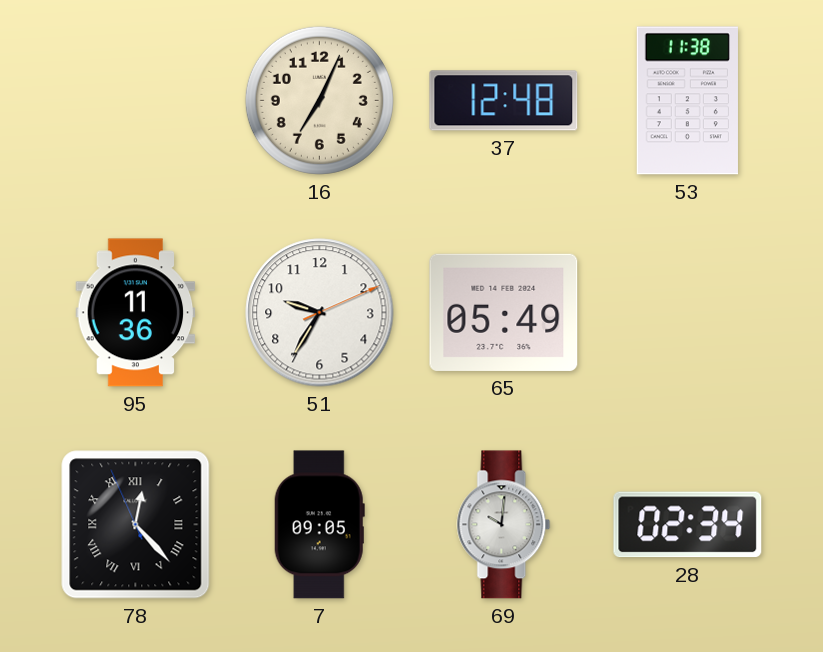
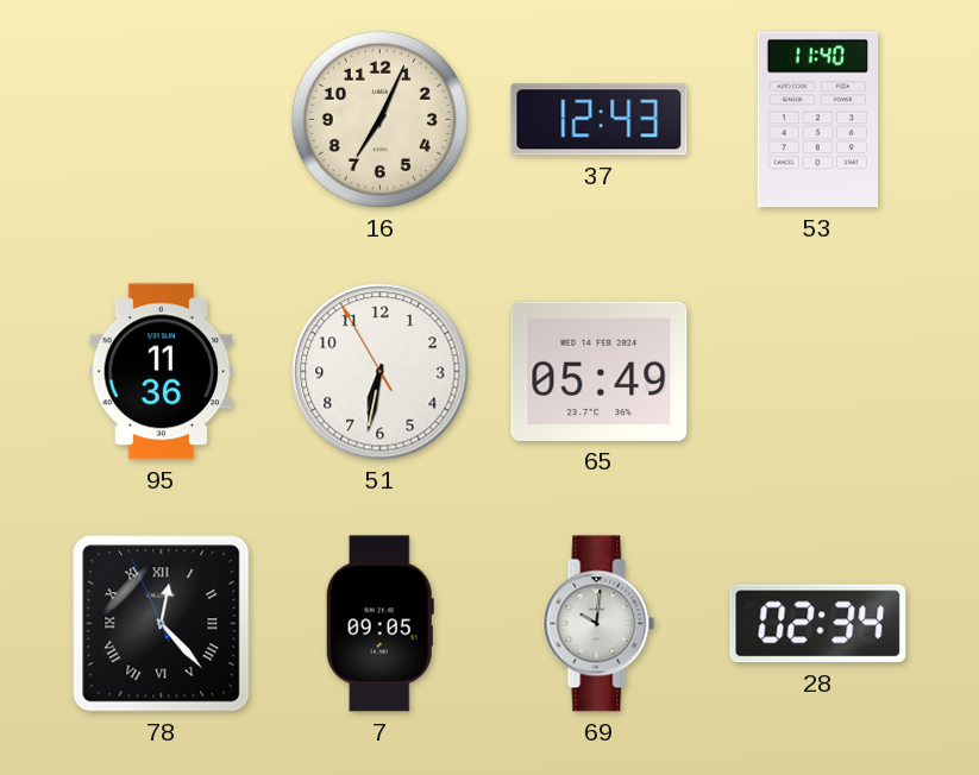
37: 12:48 -> 12:43 (600, 120)
53: 11:38 -> 11:40 (817, 120)
51: 9:35 -> 6:31 (381, 372)
